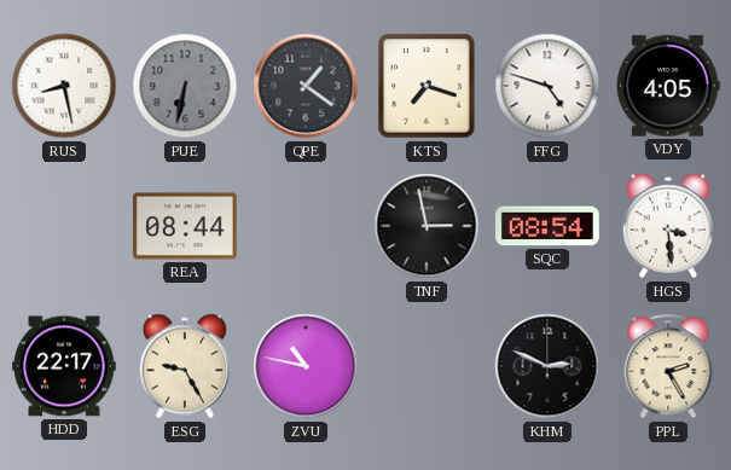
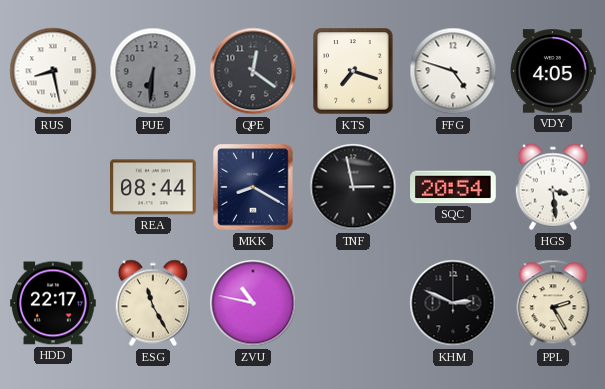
PUE: 6:32 -> 6:31 (153, 71)
QPE: 1:21 -> 12:21 (253, 71)
MKK: none -> 8:20 (253, 187)
SQC: 08:54 -> 20:54 (454, 187)
ESG: 9:25 -> 11:25 (152, 303)
